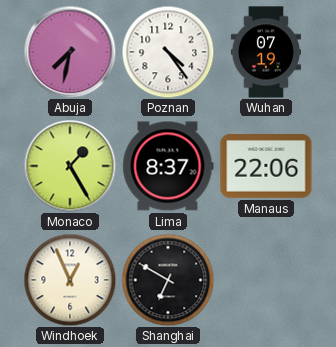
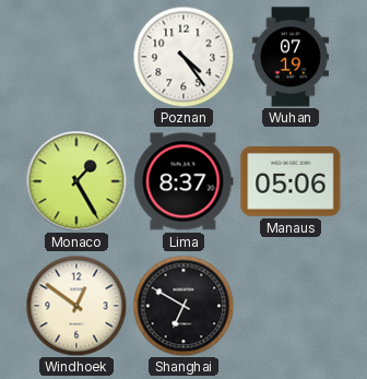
Abuja: 7:32 -> none (70, 52)
Manaus: 22:06 -> 05:06 (291, 181)
Windhoek: 12:56 -> 12:51 (76, 306)
